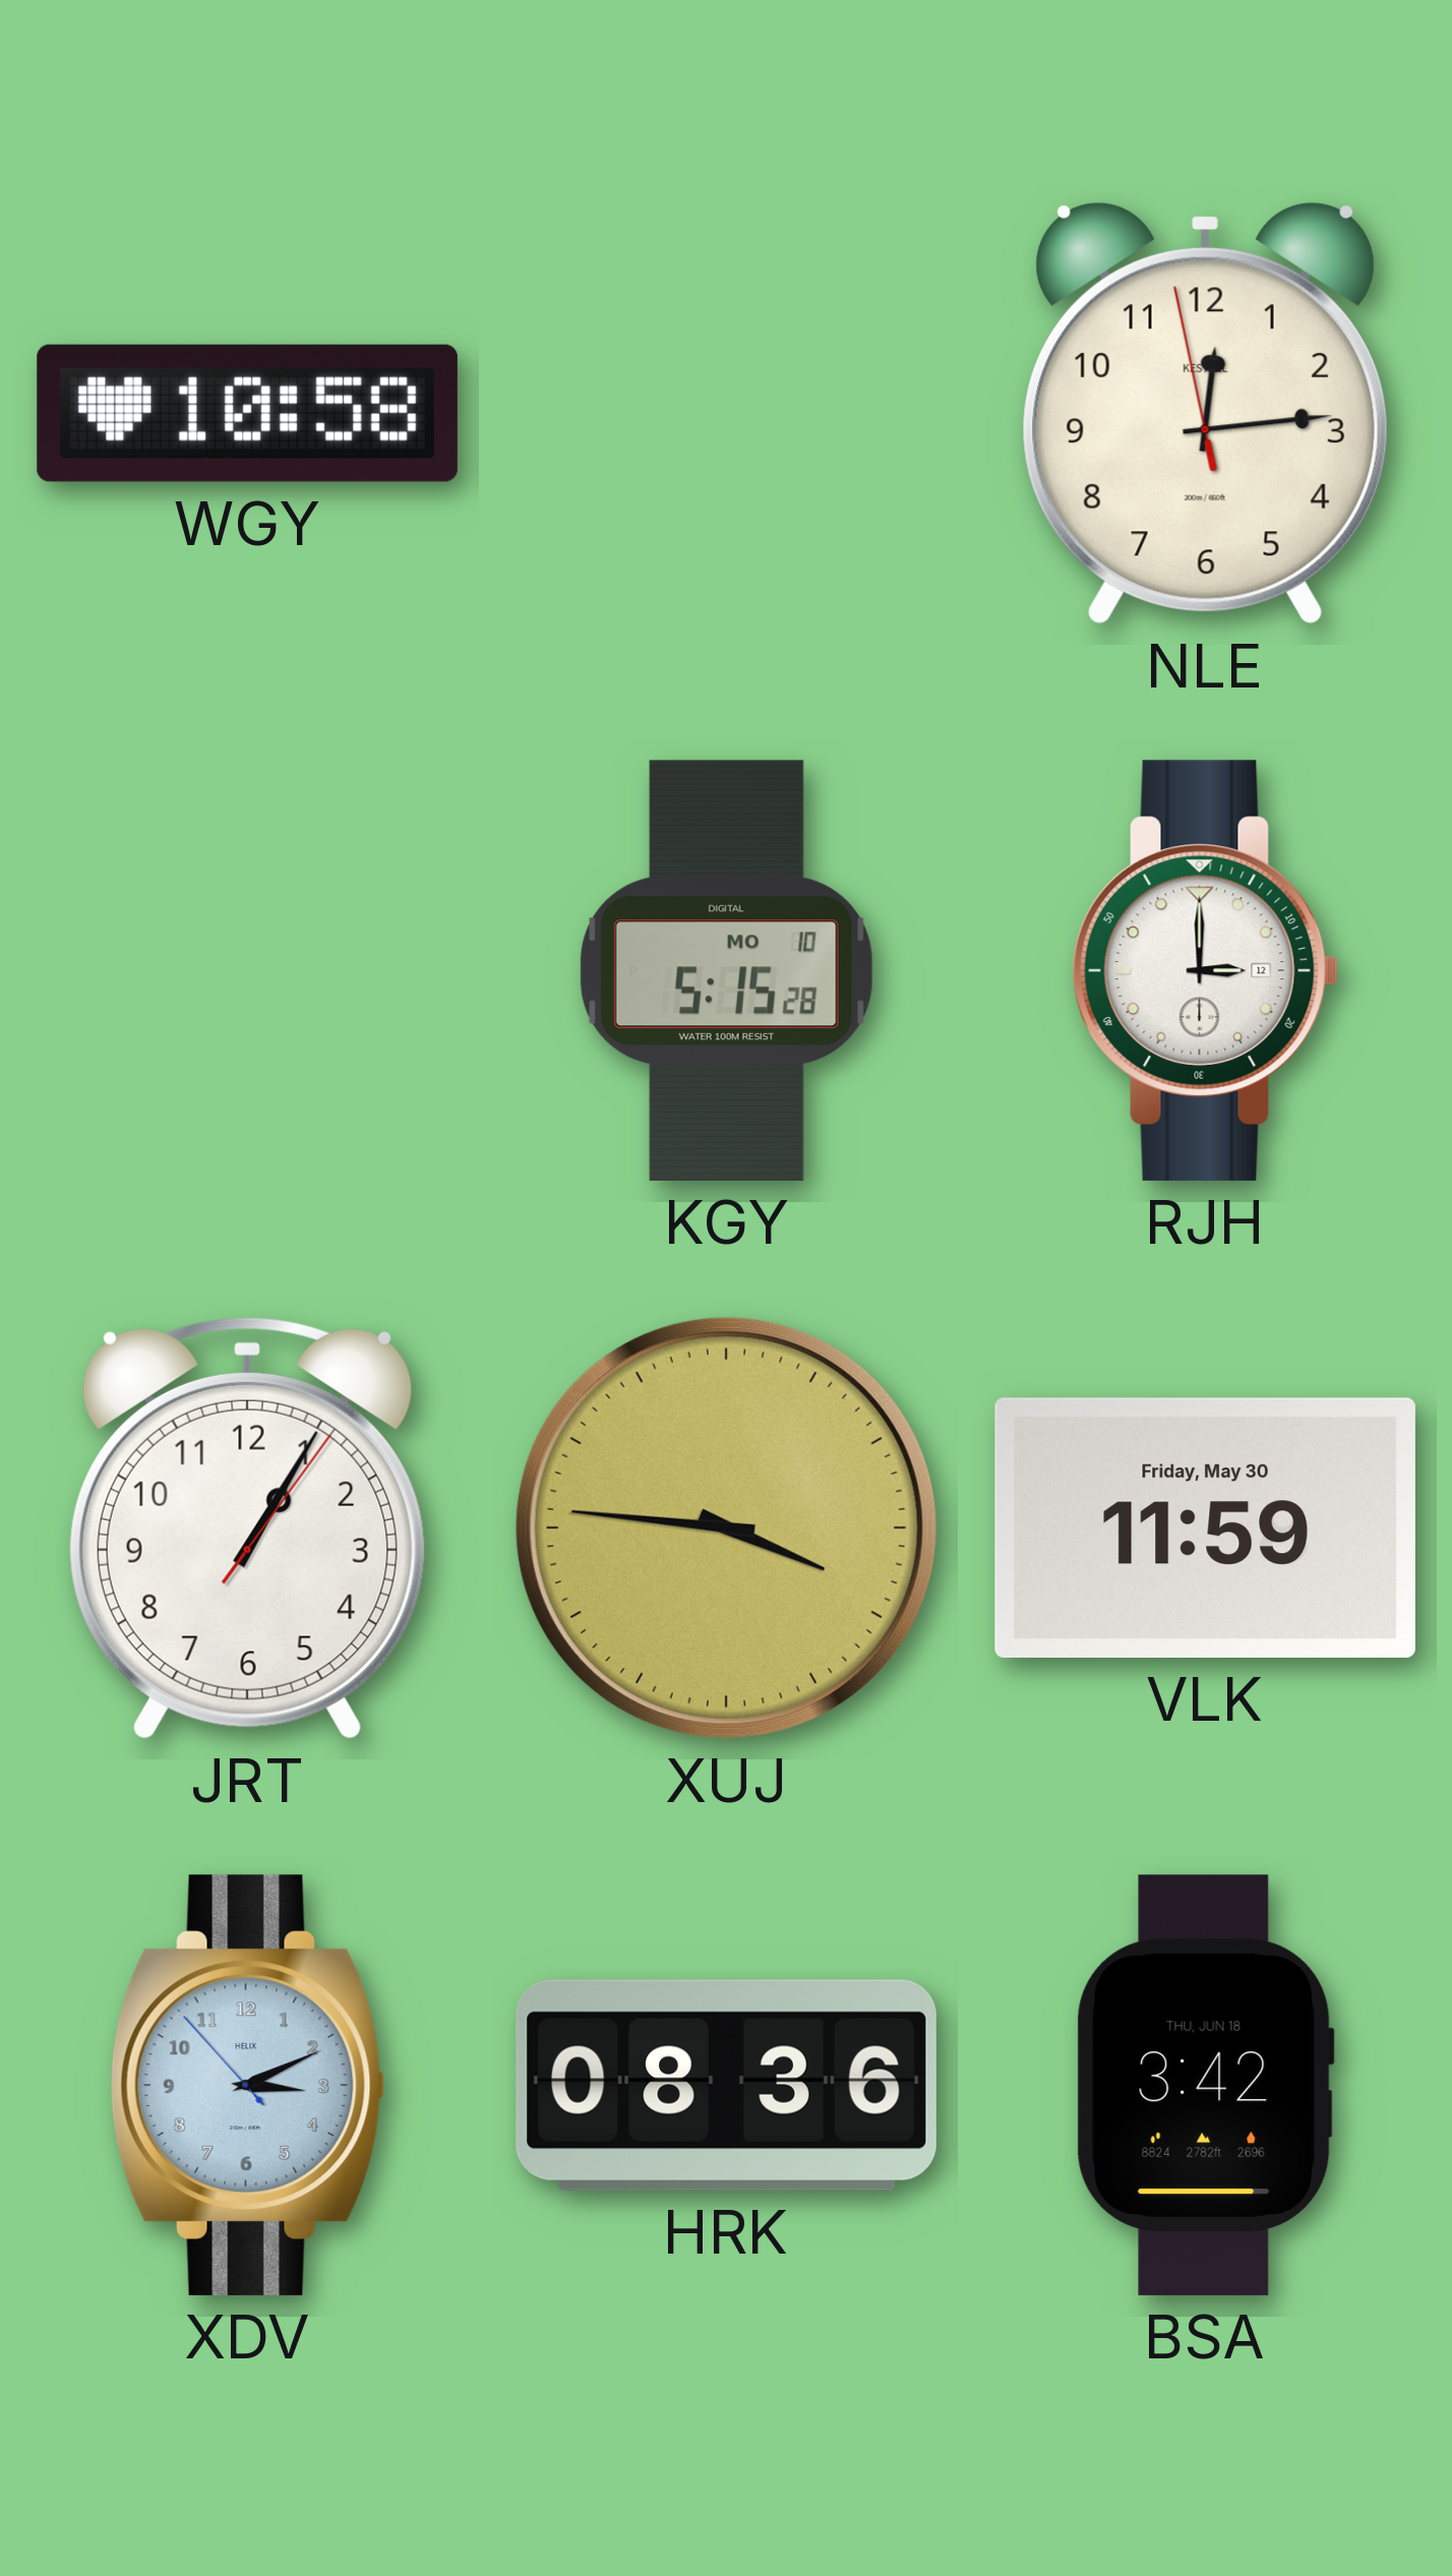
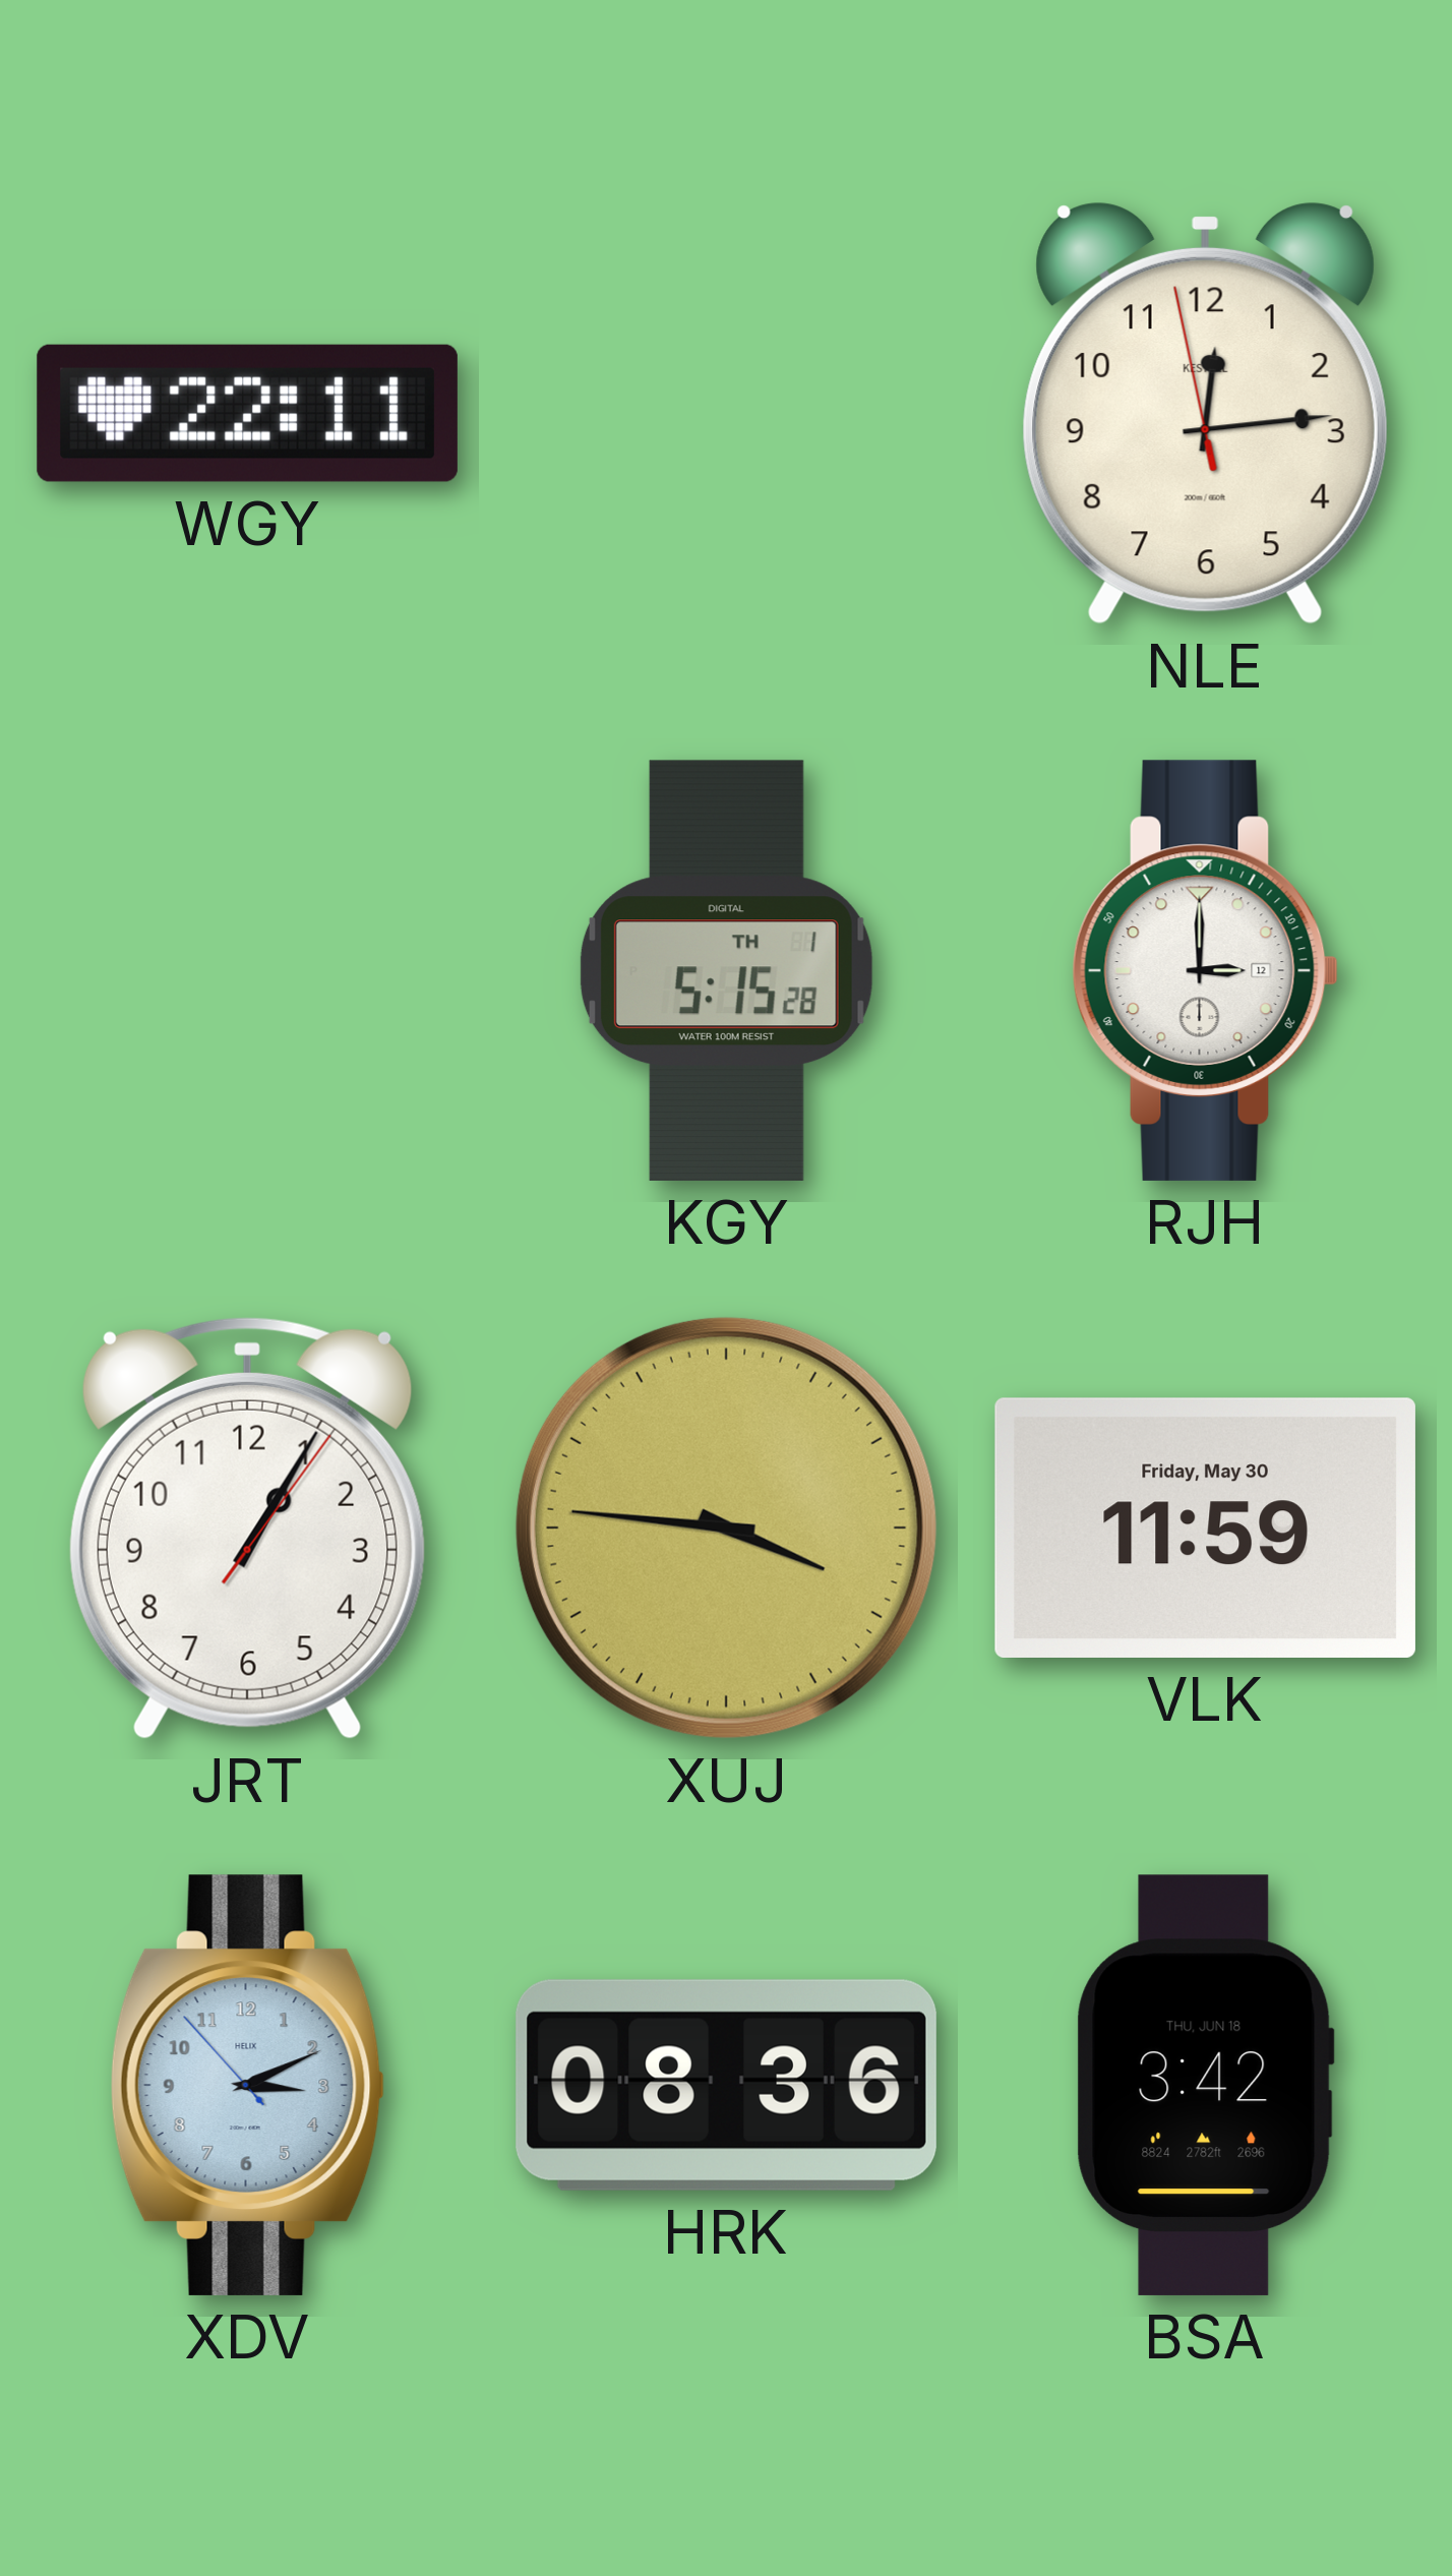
WGY: 10:58 -> 22:11 (247, 413)
KGY date: MO 10 -> TH 1 (726, 970)
